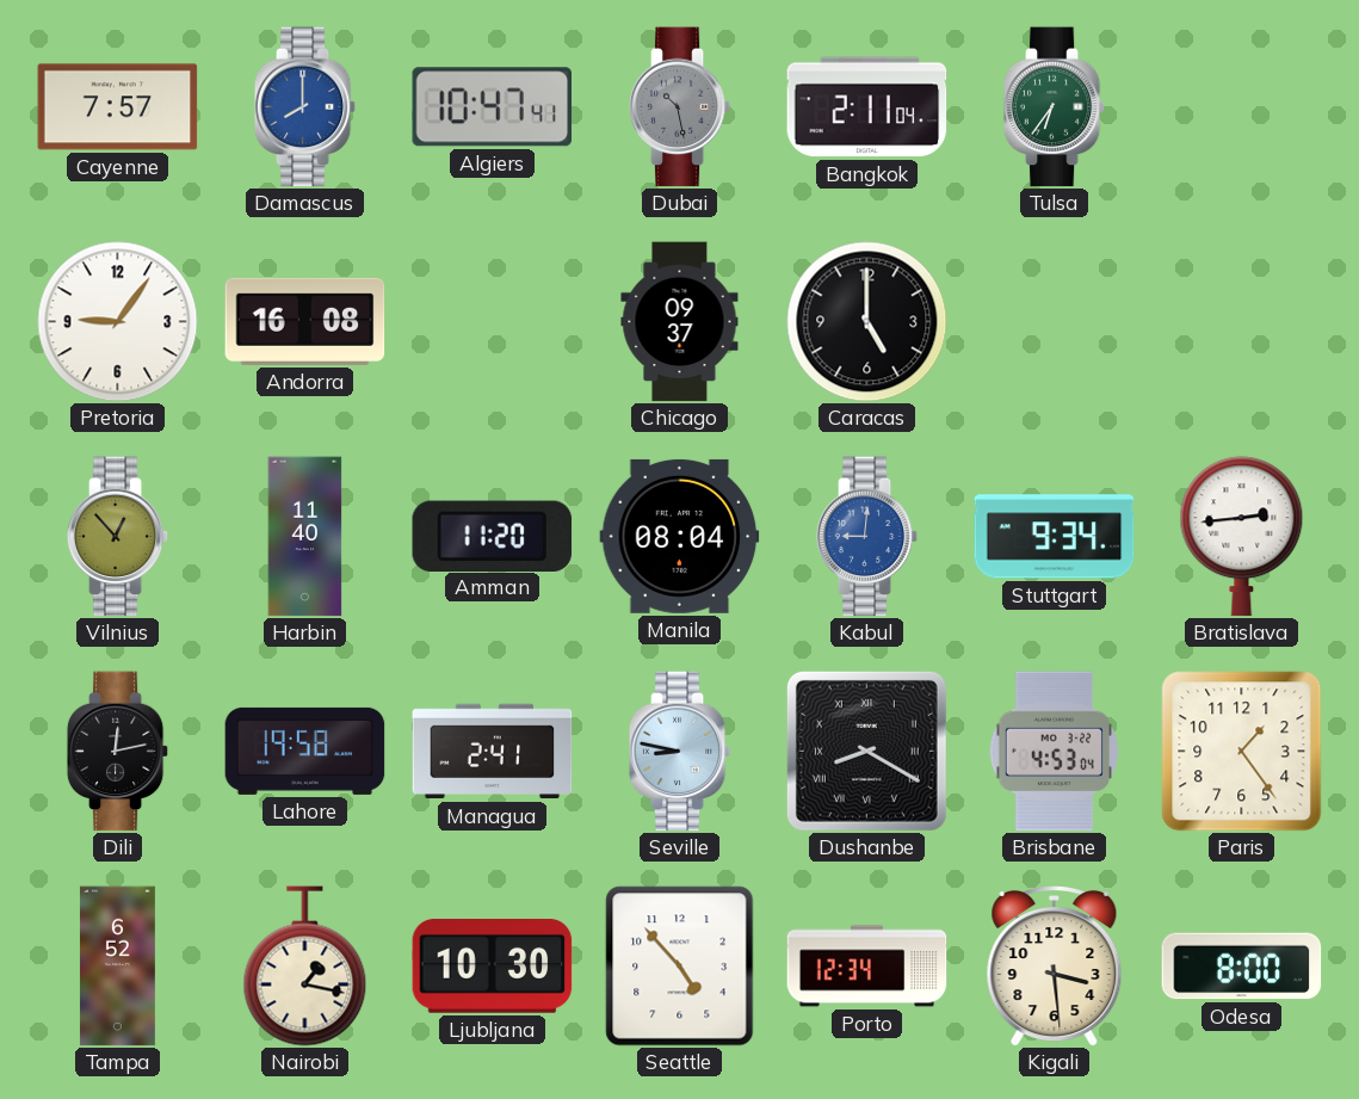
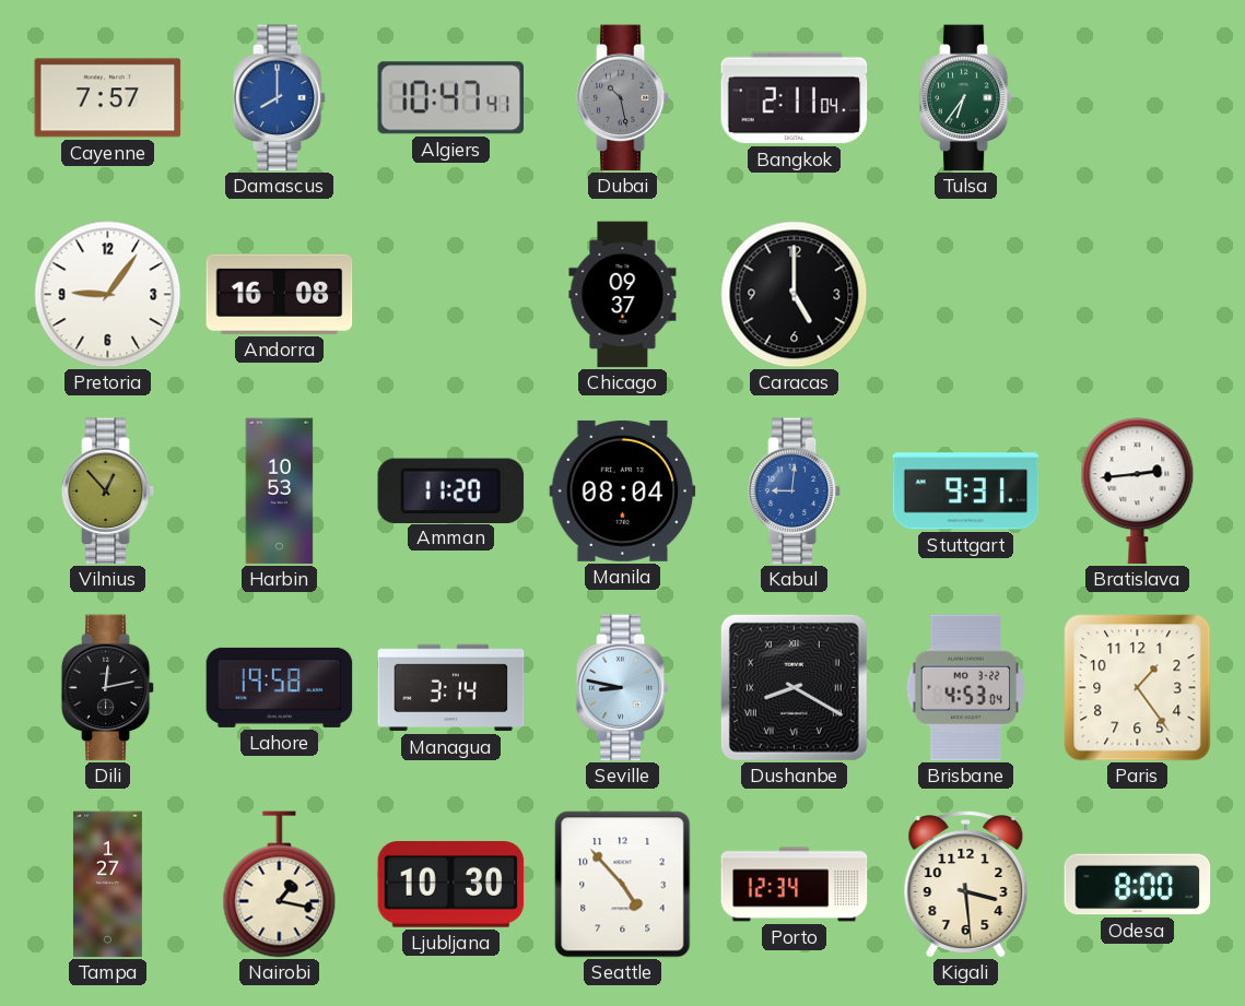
Harbin: 11:40 -> 10:53 (280, 492)
Stuttgart: 9:34 -> 9:31 (966, 492)
Managua: 2:41 -> 3:14 (451, 688)
Tampa: 6:52 -> 1:27 (107, 885)
